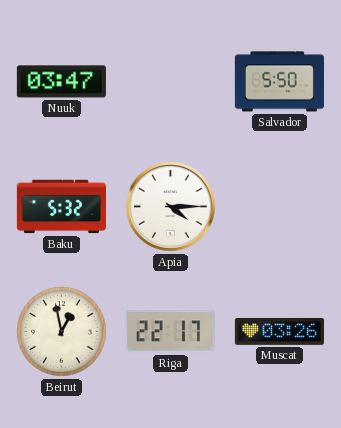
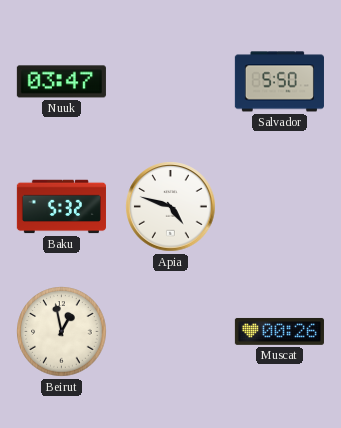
Apia: 4:15 -> 4:48 (171, 207)
Riga: 22:17 -> none (170, 332)
Muscat: 03:26 -> 00:26 (279, 332)
